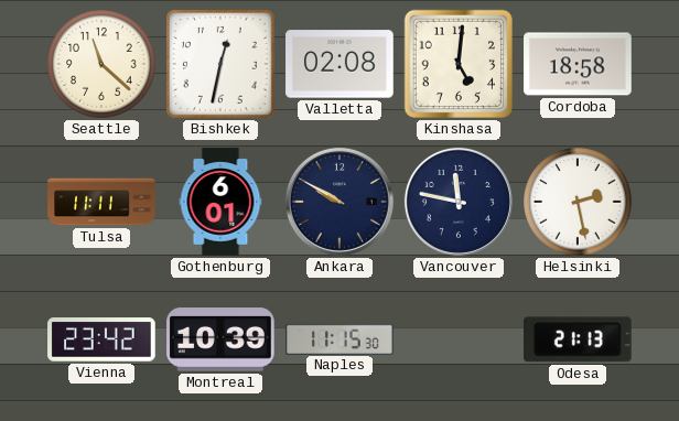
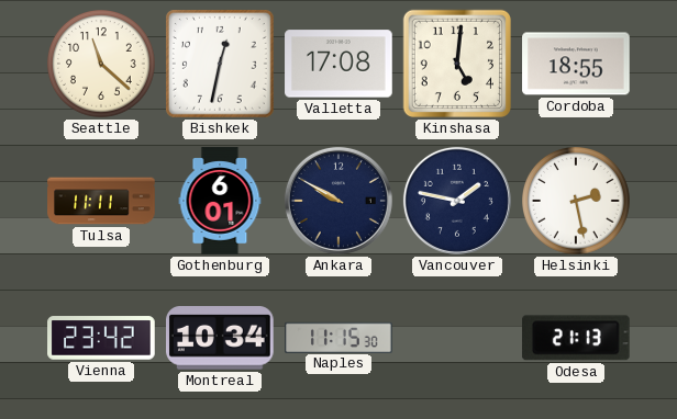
Valletta: 02:08 -> 17:08 (338, 64)
Cordoba: 18:58 -> 18:55 (576, 64)
Vancouver: 11:47 -> 1:47 (457, 201)
Montreal: 10:39 -> 10:34 (221, 338)
